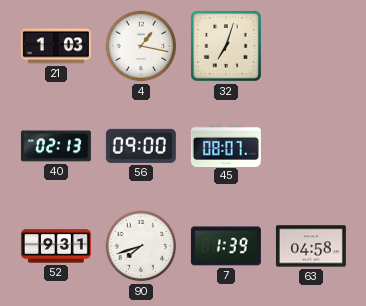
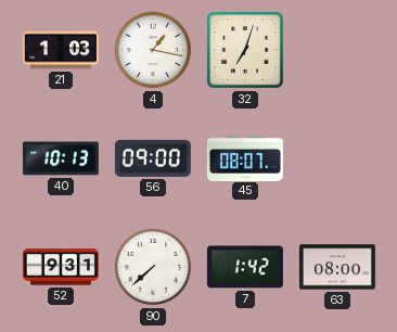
40: 02:13 -> 10:13 (61, 158)
90: 7:42 -> 7:38 (153, 267)
7: 1:39 -> 1:42 (245, 267)
63: 04:58 -> 08:00 (337, 267)
